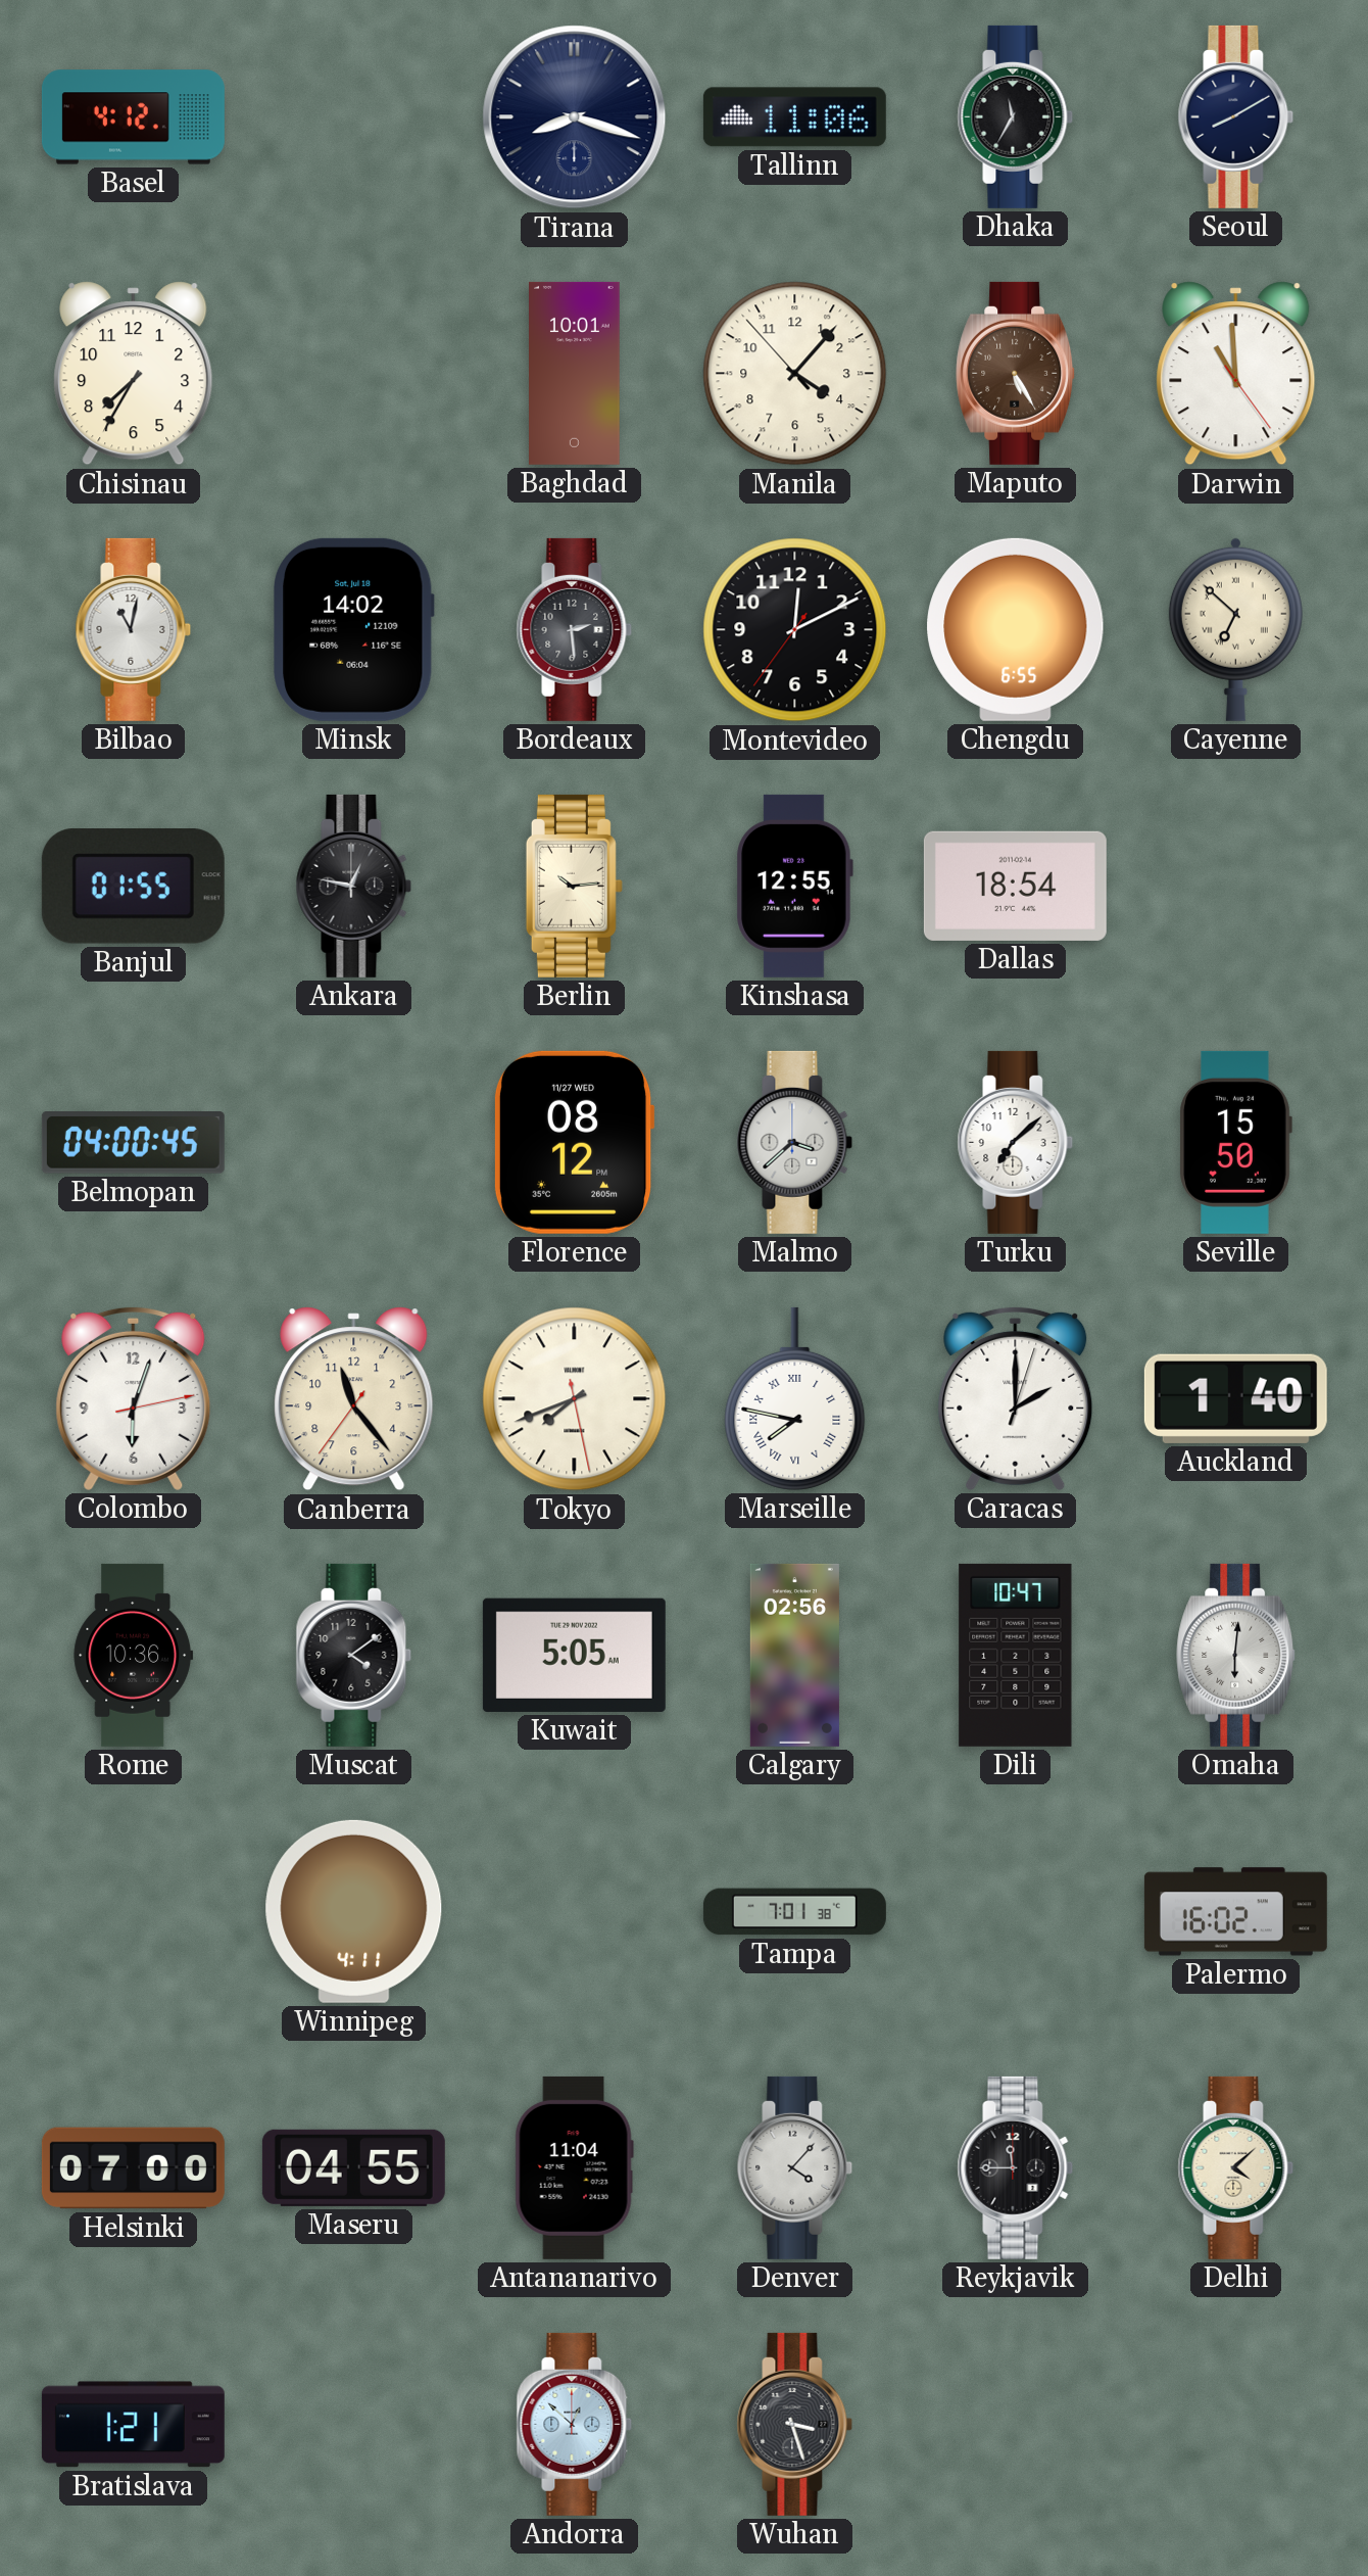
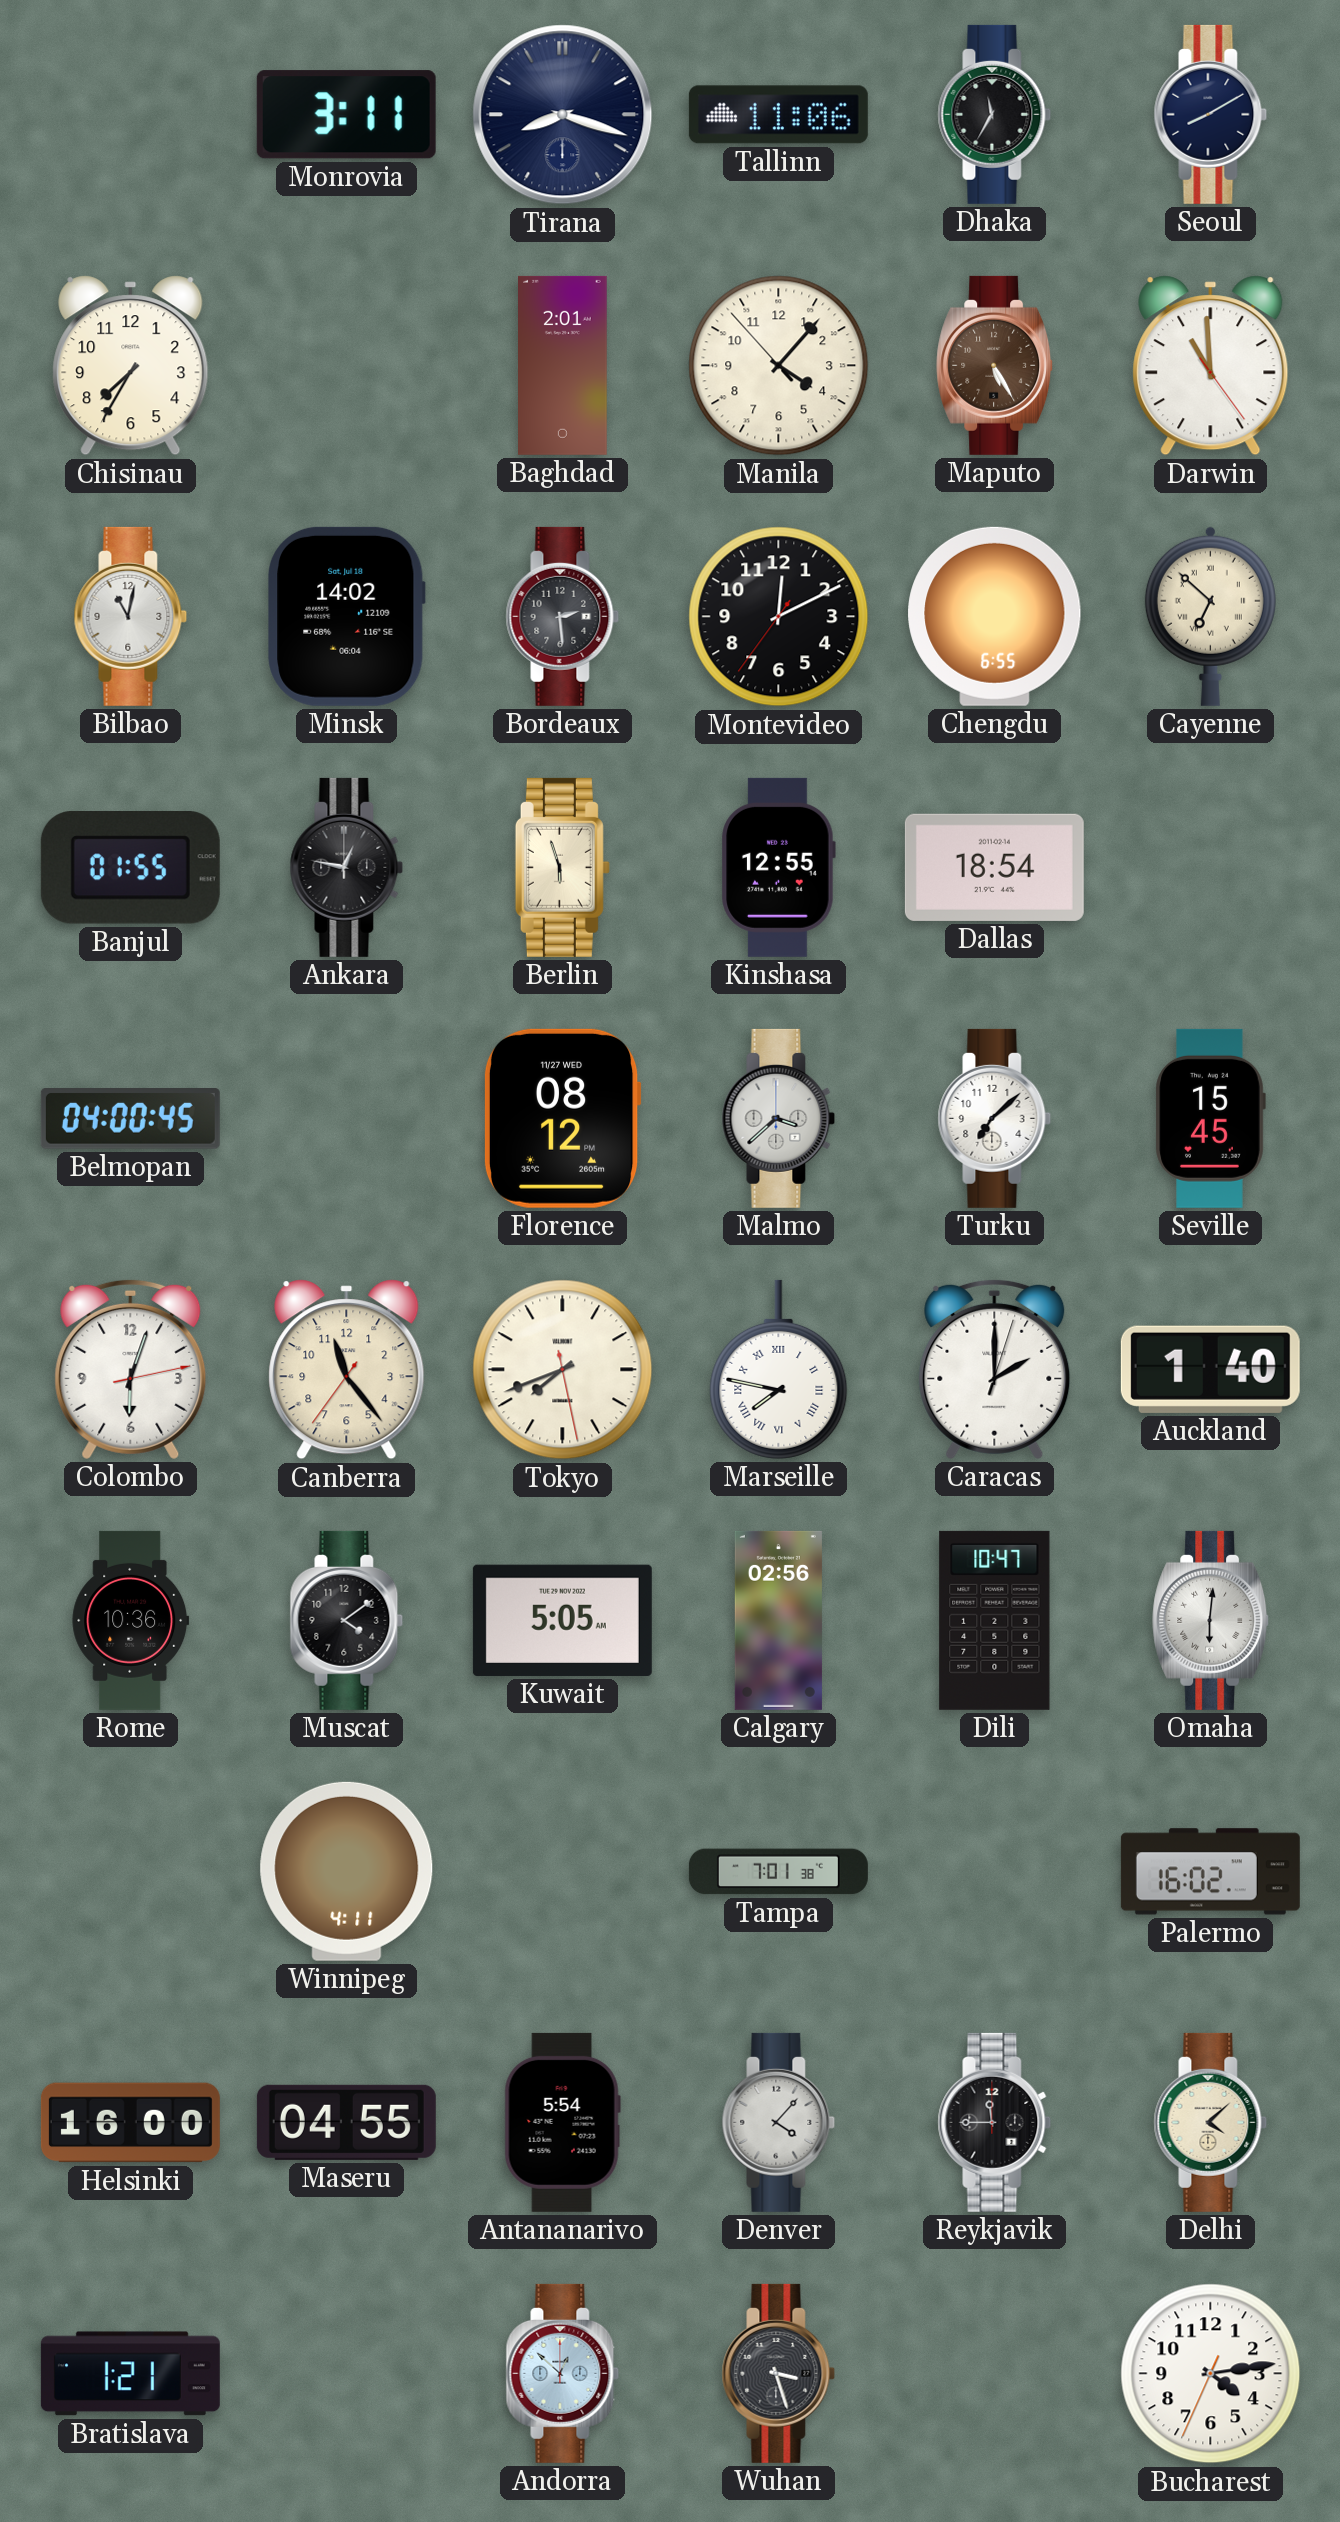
Basel: 4:12 -> none (133, 117)
Monrovia: none -> 3:11 (346, 115)
Baghdad: 10:01 -> 2:01 (563, 365)
Berlin: 10:14 -> 5:57 (562, 867)
Seville: 15:50 -> 15:45 (1210, 1118)
Helsinki: 07:00 -> 16:00 (130, 2123)
Antananarivo: 11:04 -> 5:54 (562, 2122)
Bucharest: none -> 4:13 (1211, 2374)
